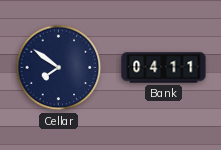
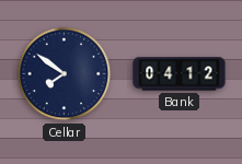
Bank: 04:11 -> 04:12 (180, 74)
